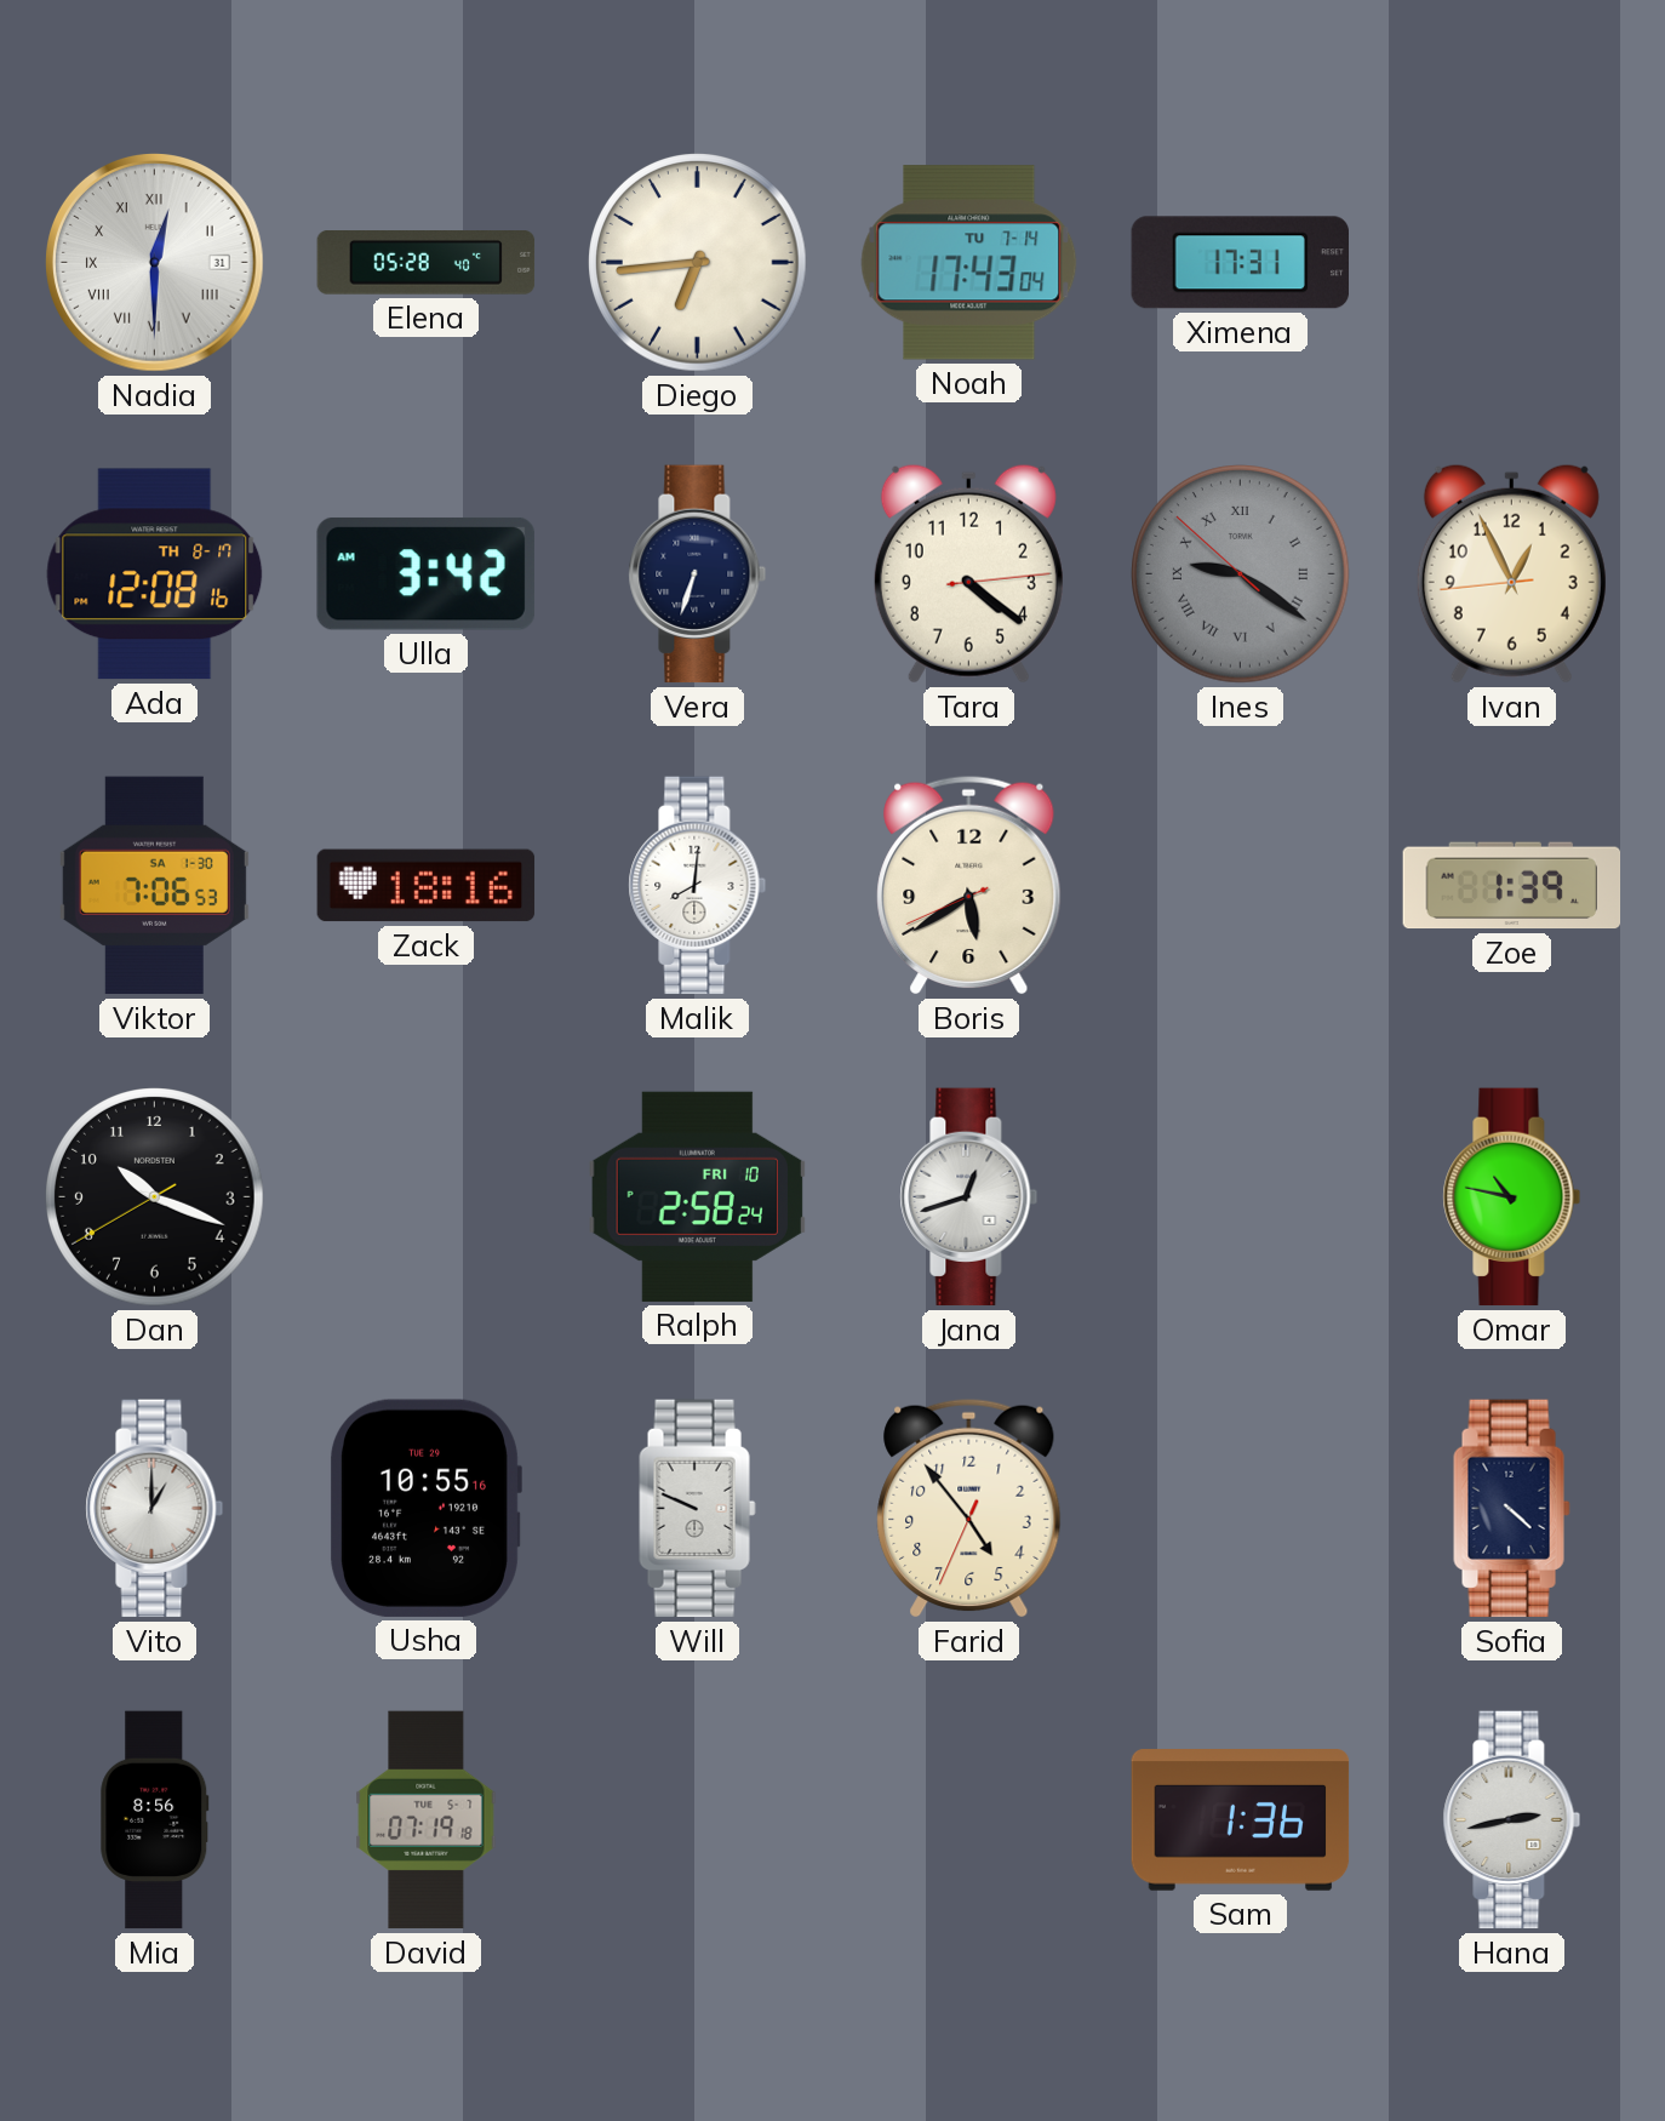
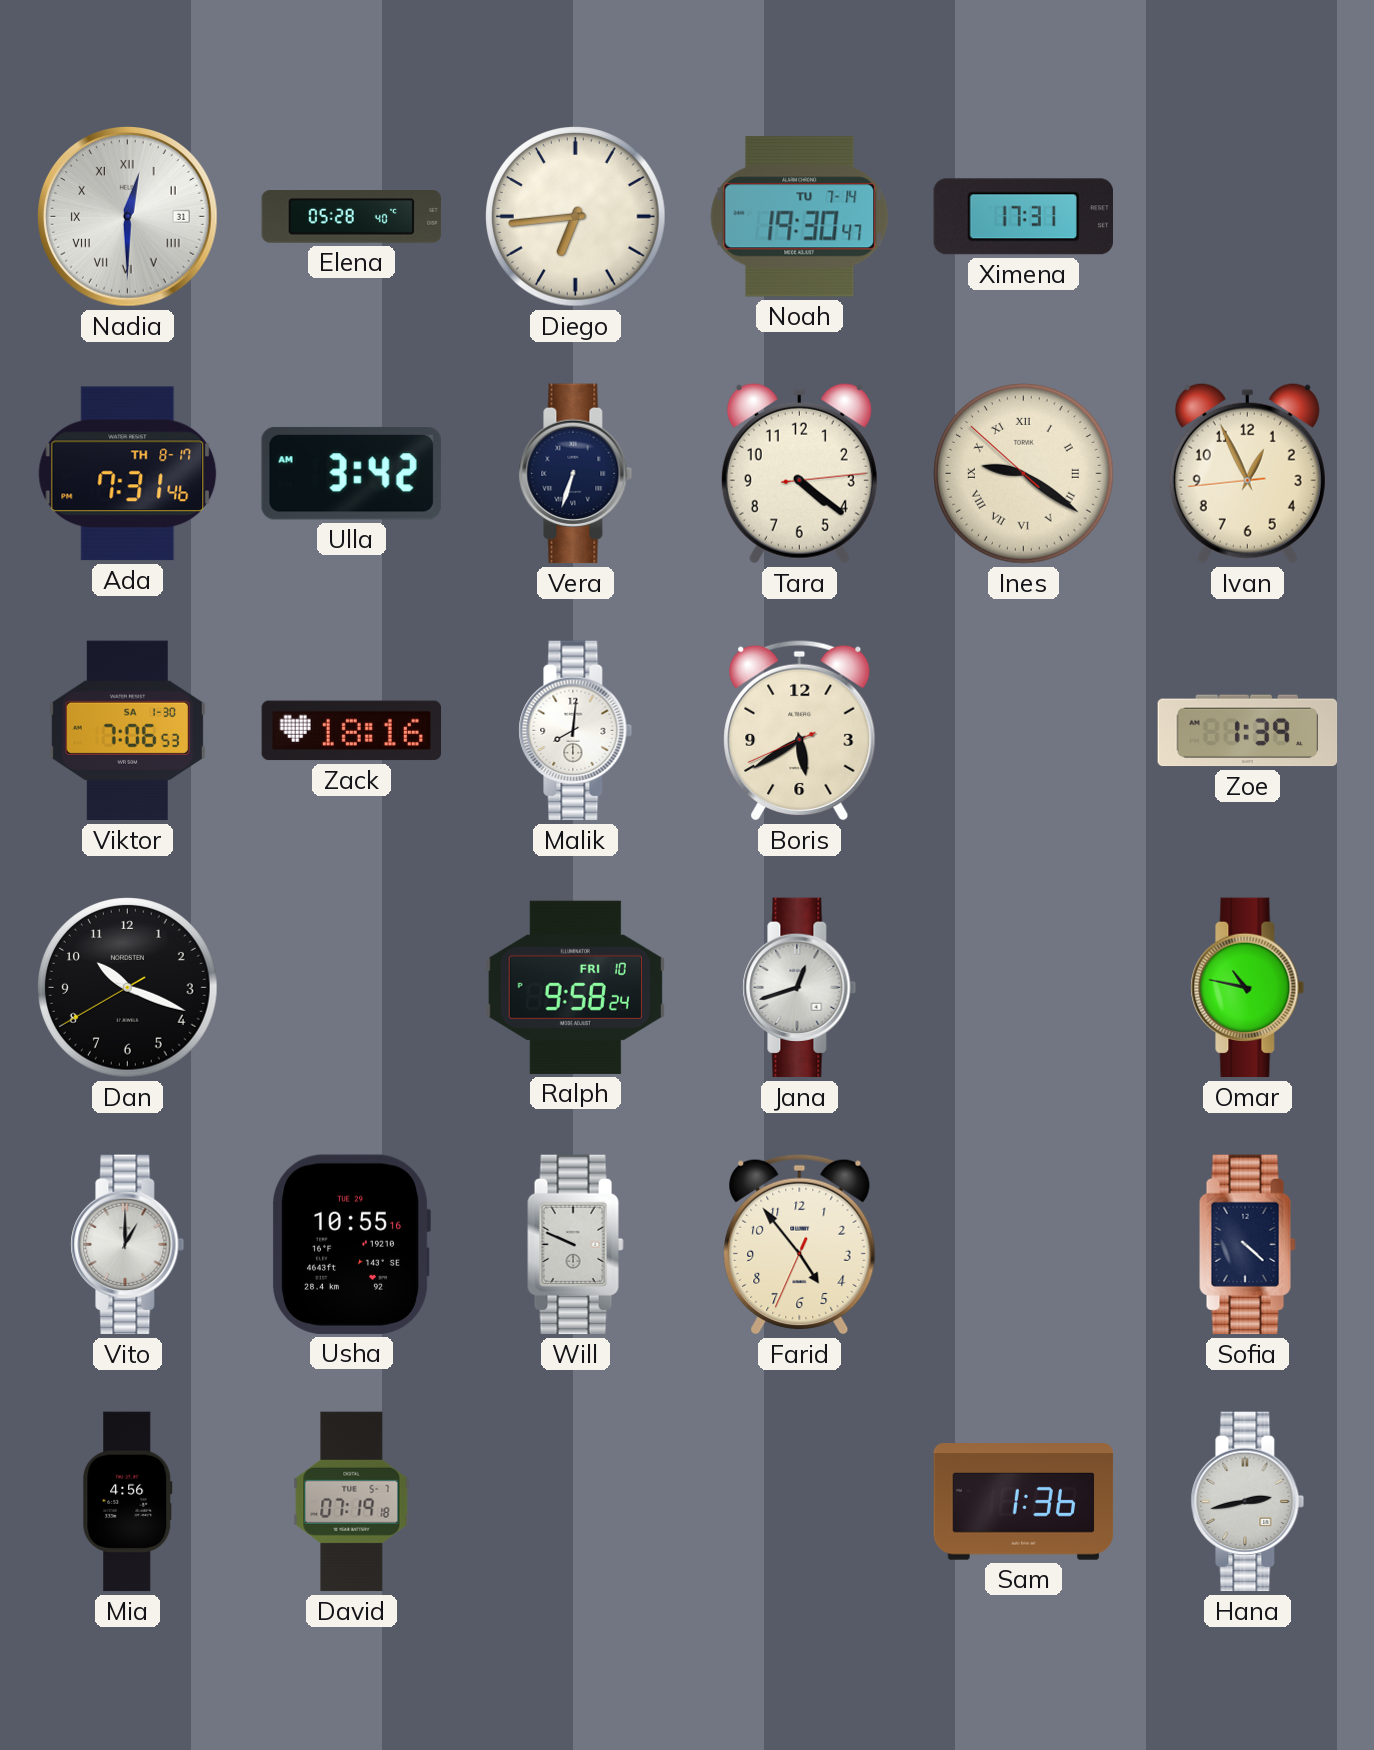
Noah: 17:43 -> 19:30 (800, 217)
Ada: 12:08 -> 7:31 (128, 474)
Ines dial: grey -> cream (1024, 474)
Ralph: 2:58 -> 9:58 (575, 987)
Mia: 8:56 -> 4:56 (128, 1502)
